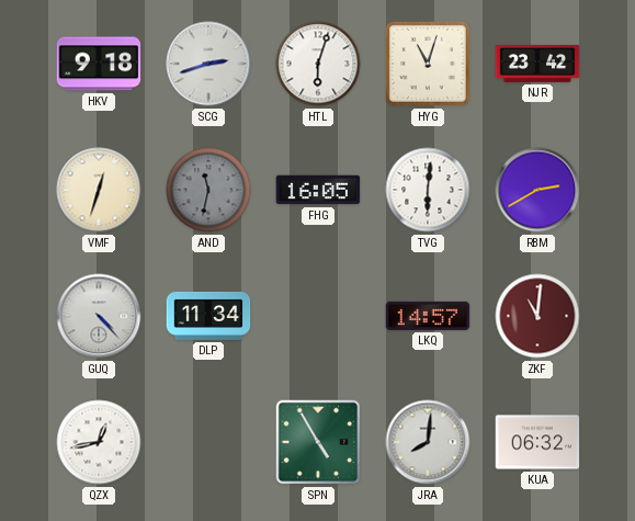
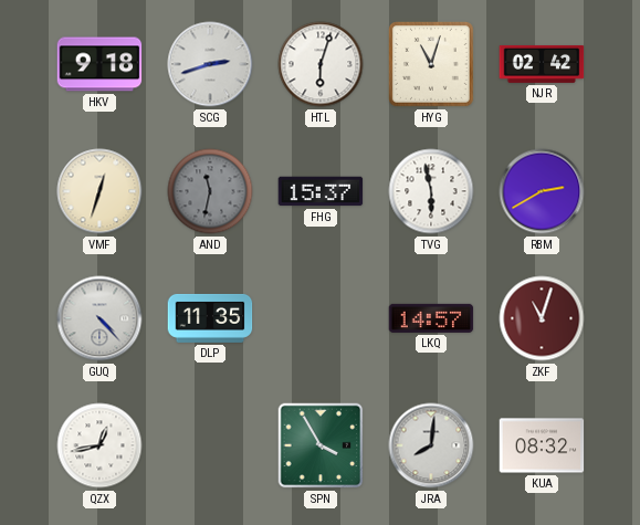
NJR: 23:42 -> 02:42 (542, 64)
FHG: 16:05 -> 15:37 (321, 191)
TVG: 6:01 -> 5:58 (431, 191)
DLP: 11:34 -> 11:35 (210, 318)
ZKF: 11:01 -> 11:03 (542, 318)
SPN: 4:55 -> 3:55 (321, 445)
KUA: 06:32 -> 08:32 (542, 445)
